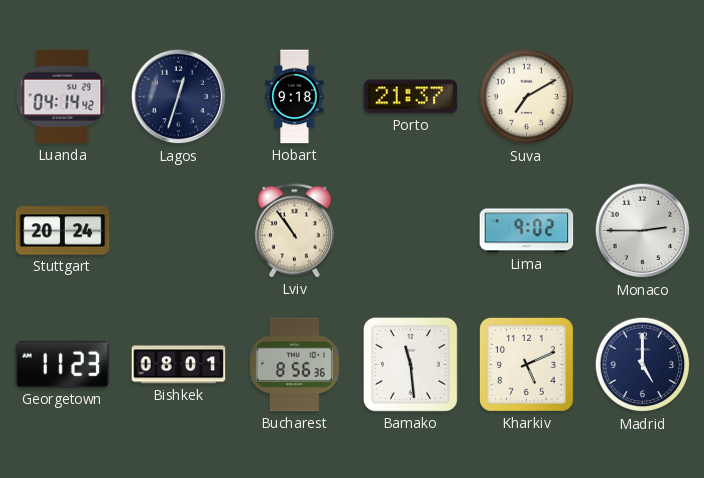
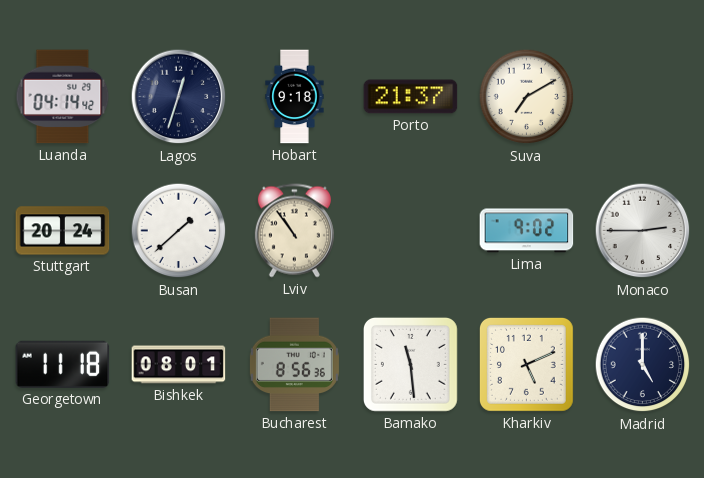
Busan: none -> 1:38 (179, 231)
Georgetown: 11:23 -> 11:18 (63, 364)
